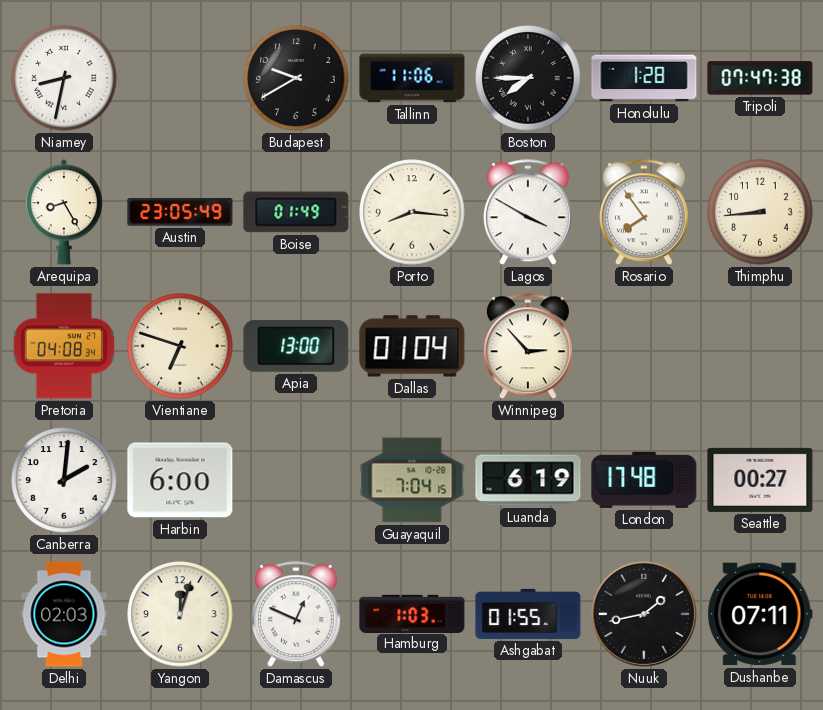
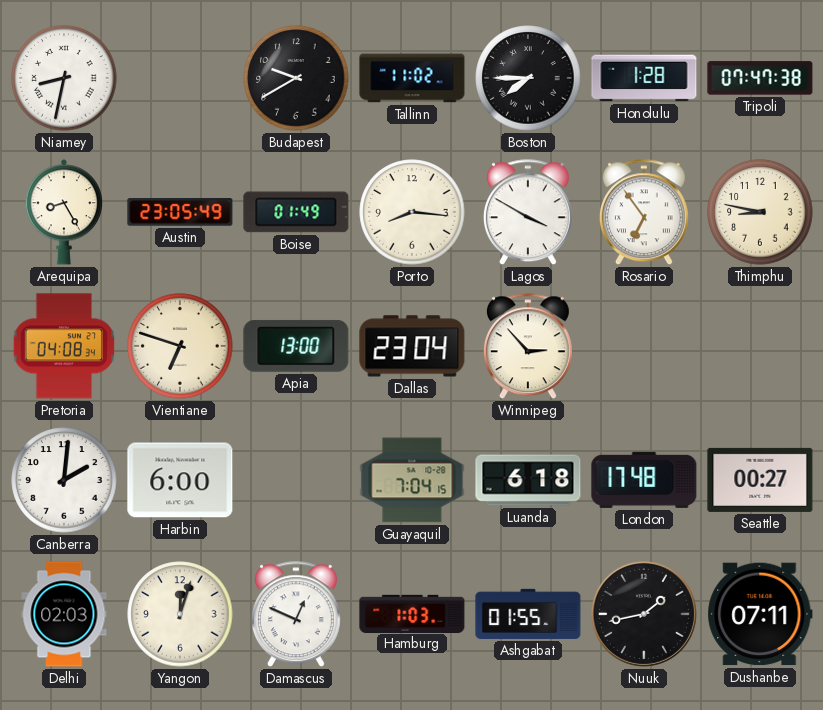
Tallinn: 11:06 -> 11:02 (412, 78)
Rosario: 7:54 -> 6:54 (644, 213)
Thimphu: 8:44 -> 8:47 (760, 212)
Dallas: 01:04 -> 23:04 (412, 346)
Luanda: 6:19 -> 6:18 (528, 480)
